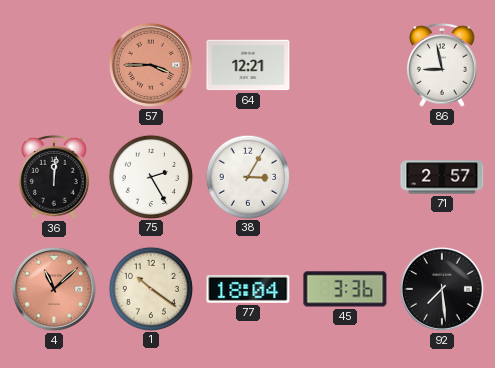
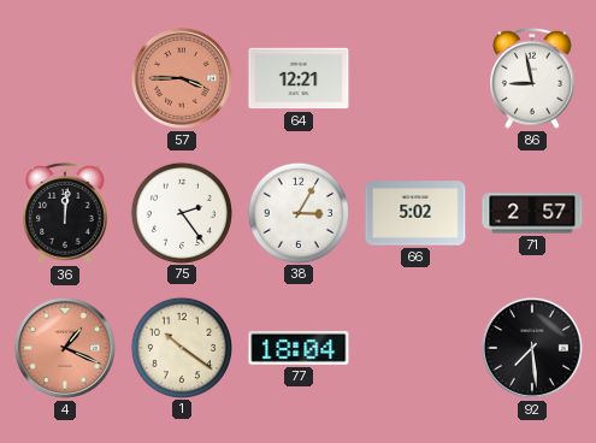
75: 2:25 -> 2:24 (181, 212)
66: none -> 5:02 (415, 213)
4: 11:08 -> 1:19 (65, 348)
45: 3:36 -> none (345, 289)
